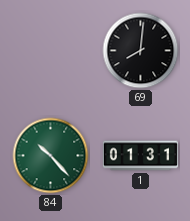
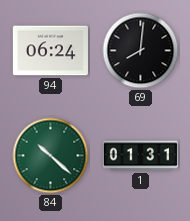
94: none -> 06:24 (50, 51)
84: 10:23 -> 10:22 (51, 156)
